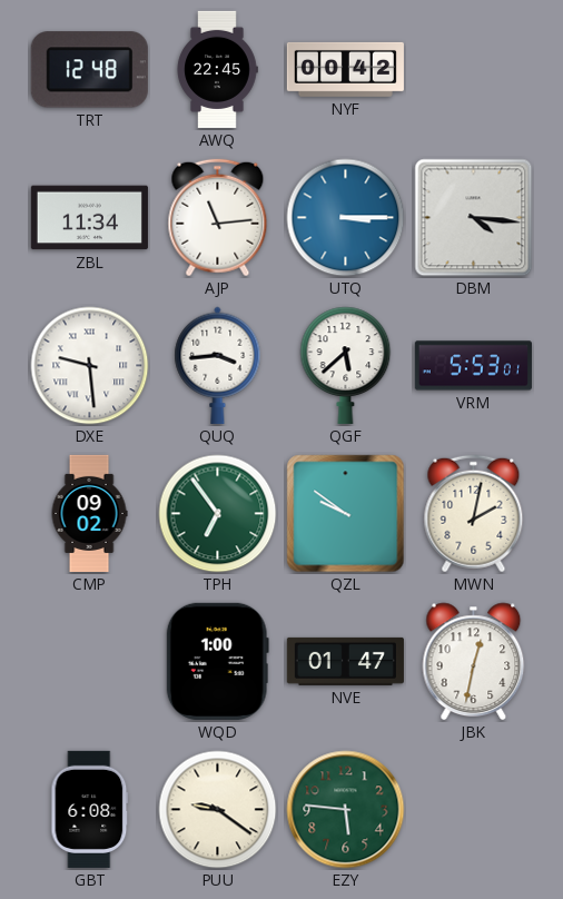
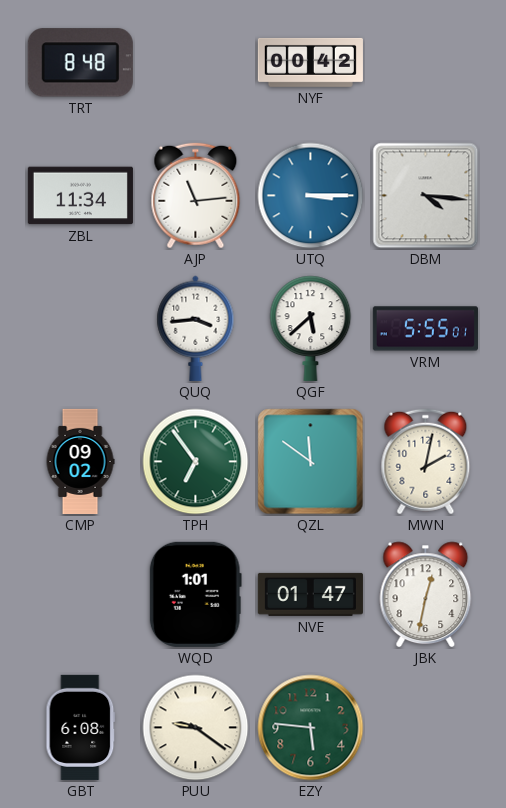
TRT: 12:48 -> 8:48 (80, 63)
AWQ: 22:45 -> none (217, 69)
DXE: 9:29 -> none (90, 366)
VRM: 5:53 -> 5:55 (425, 329)
QZL: 9:51 -> 11:51 (311, 462)
WQD: 1:00 -> 1:01 (195, 594)
